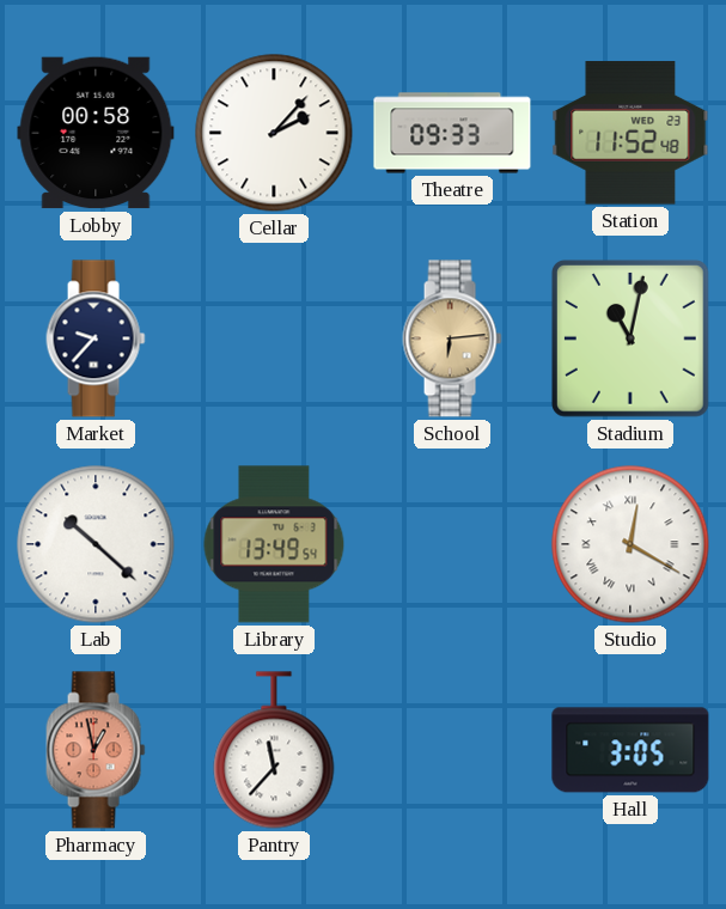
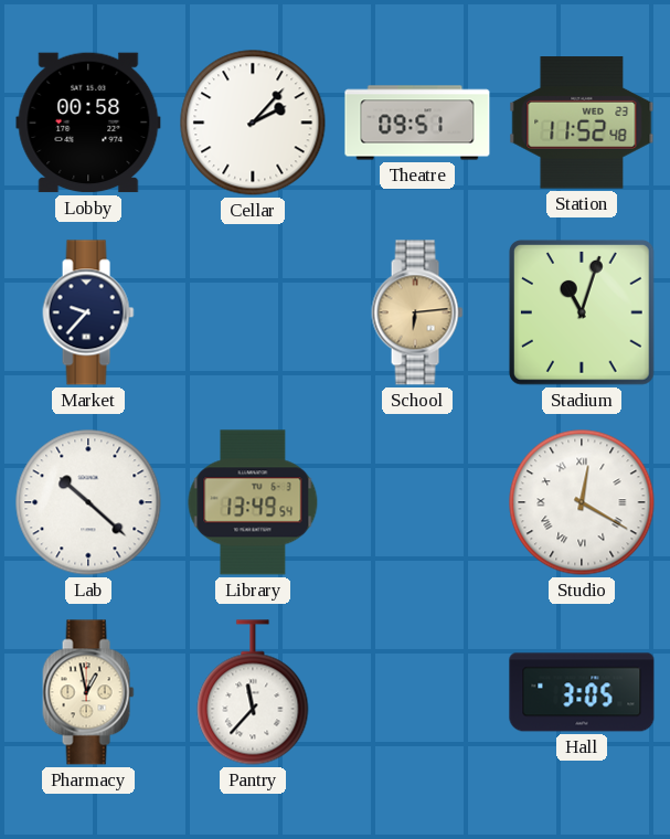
Theatre: 09:33 -> 09:51 (417, 123)
Stadium: 11:02 -> 11:03 (582, 312)
Pharmacy dial: salmon -> cream (88, 692)
